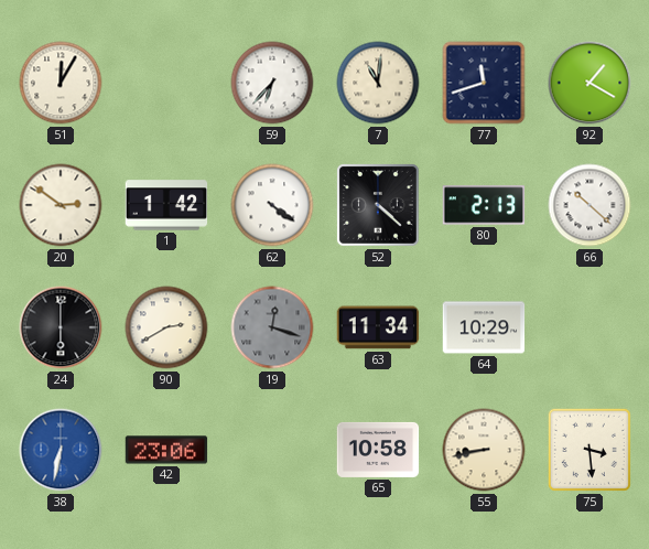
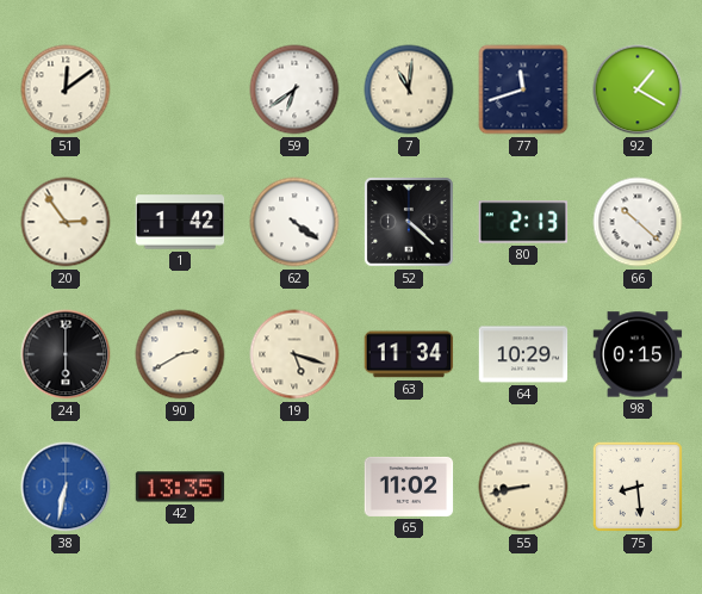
51: 12:05 -> 12:09 (66, 89)
59: 6:37 -> 6:39 (294, 89)
20: 2:51 -> 2:54 (66, 222)
19: 12:18 -> 5:18 (294, 354)
19 dial: grey -> cream (294, 354)
98: none -> 0:15 (638, 354)
42: 23:06 -> 13:35 (180, 487)
65: 10:58 -> 11:02 (409, 487)
75: 3:29 -> 8:29 (638, 487)
